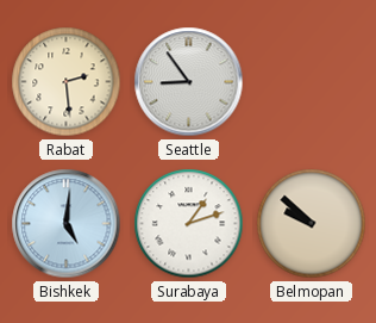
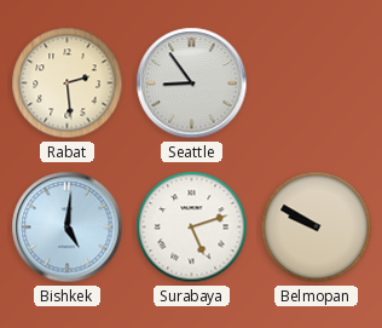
Surabaya: 1:12 -> 5:12 (192, 228)
Belmopan: 9:52 -> 9:50 (317, 228)
